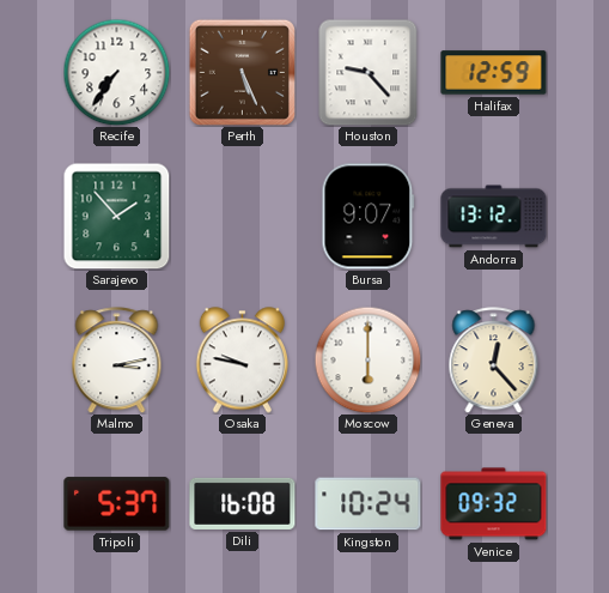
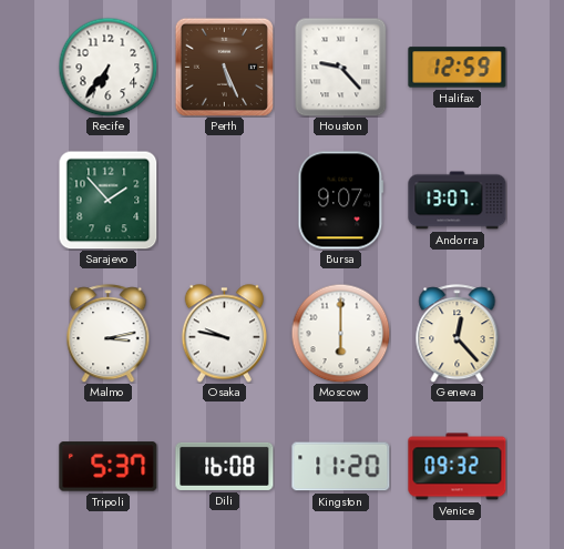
Recife: 7:36 -> 6:36 (107, 67)
Andorra: 13:12 -> 13:07 (458, 201)
Kingston: 10:24 -> 11:20 (341, 467)
